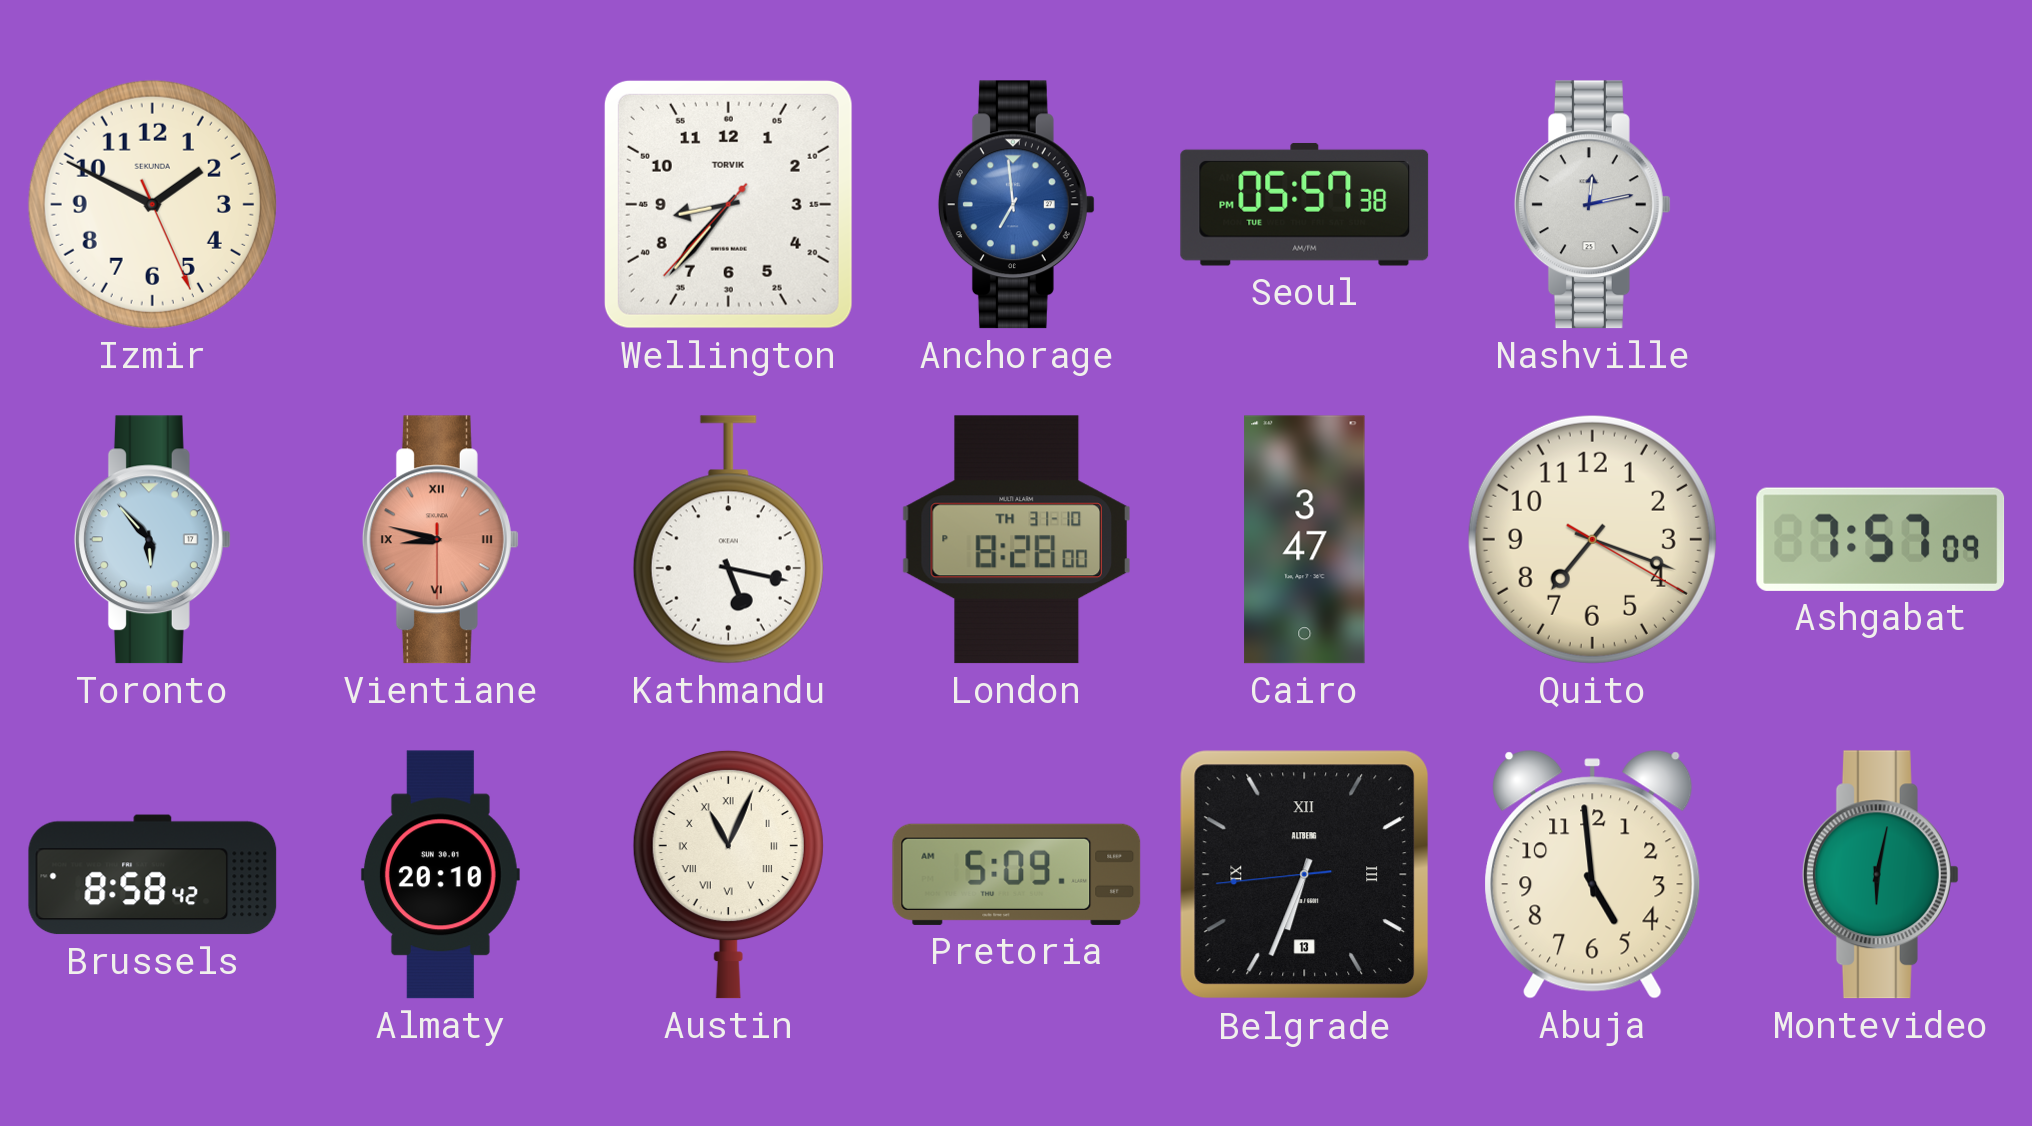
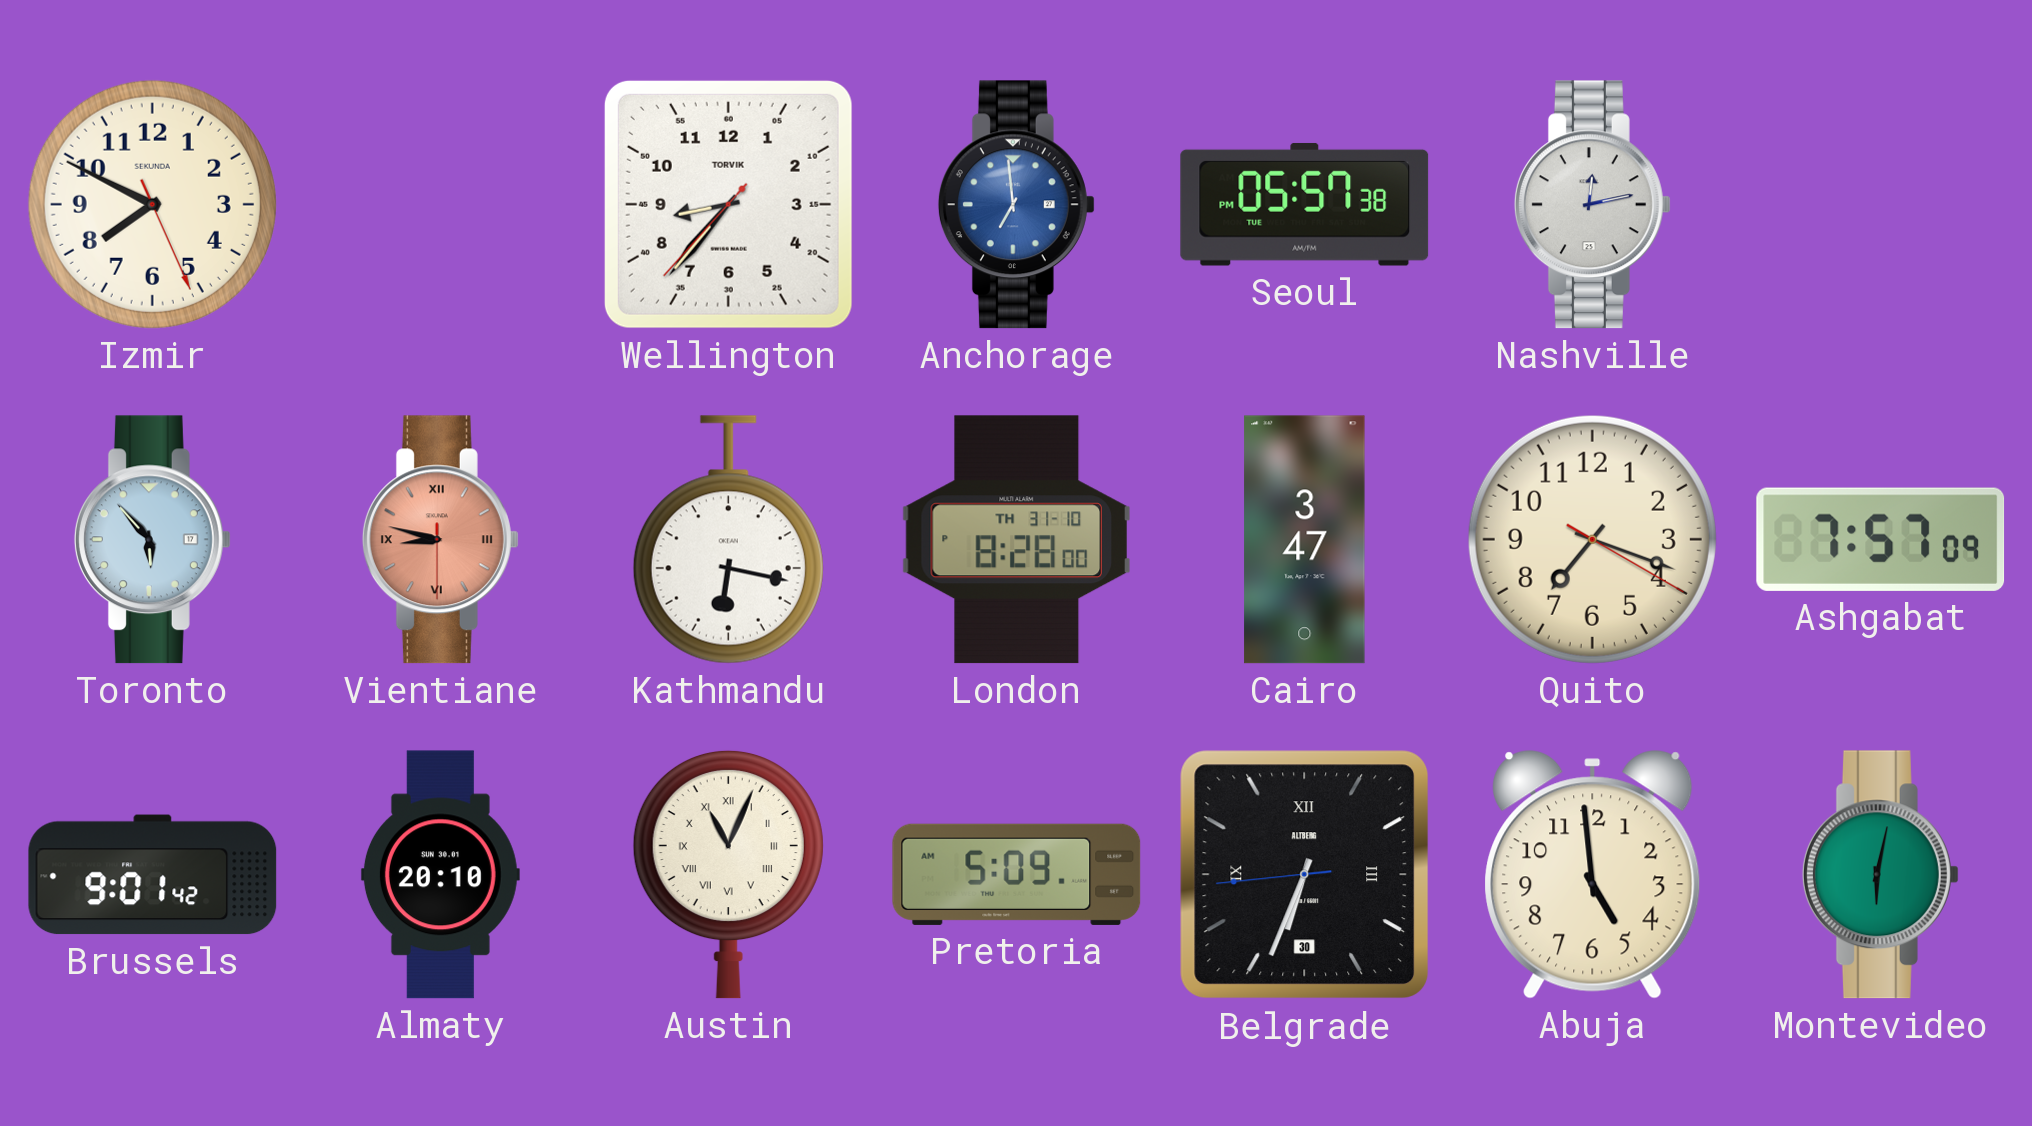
Izmir: 1:49 -> 7:49 (152, 204)
Kathmandu: 5:17 -> 6:17 (728, 540)
Brussels: 8:58 -> 9:01 (153, 875)
Belgrade date: 13 -> 30 (1305, 875)
